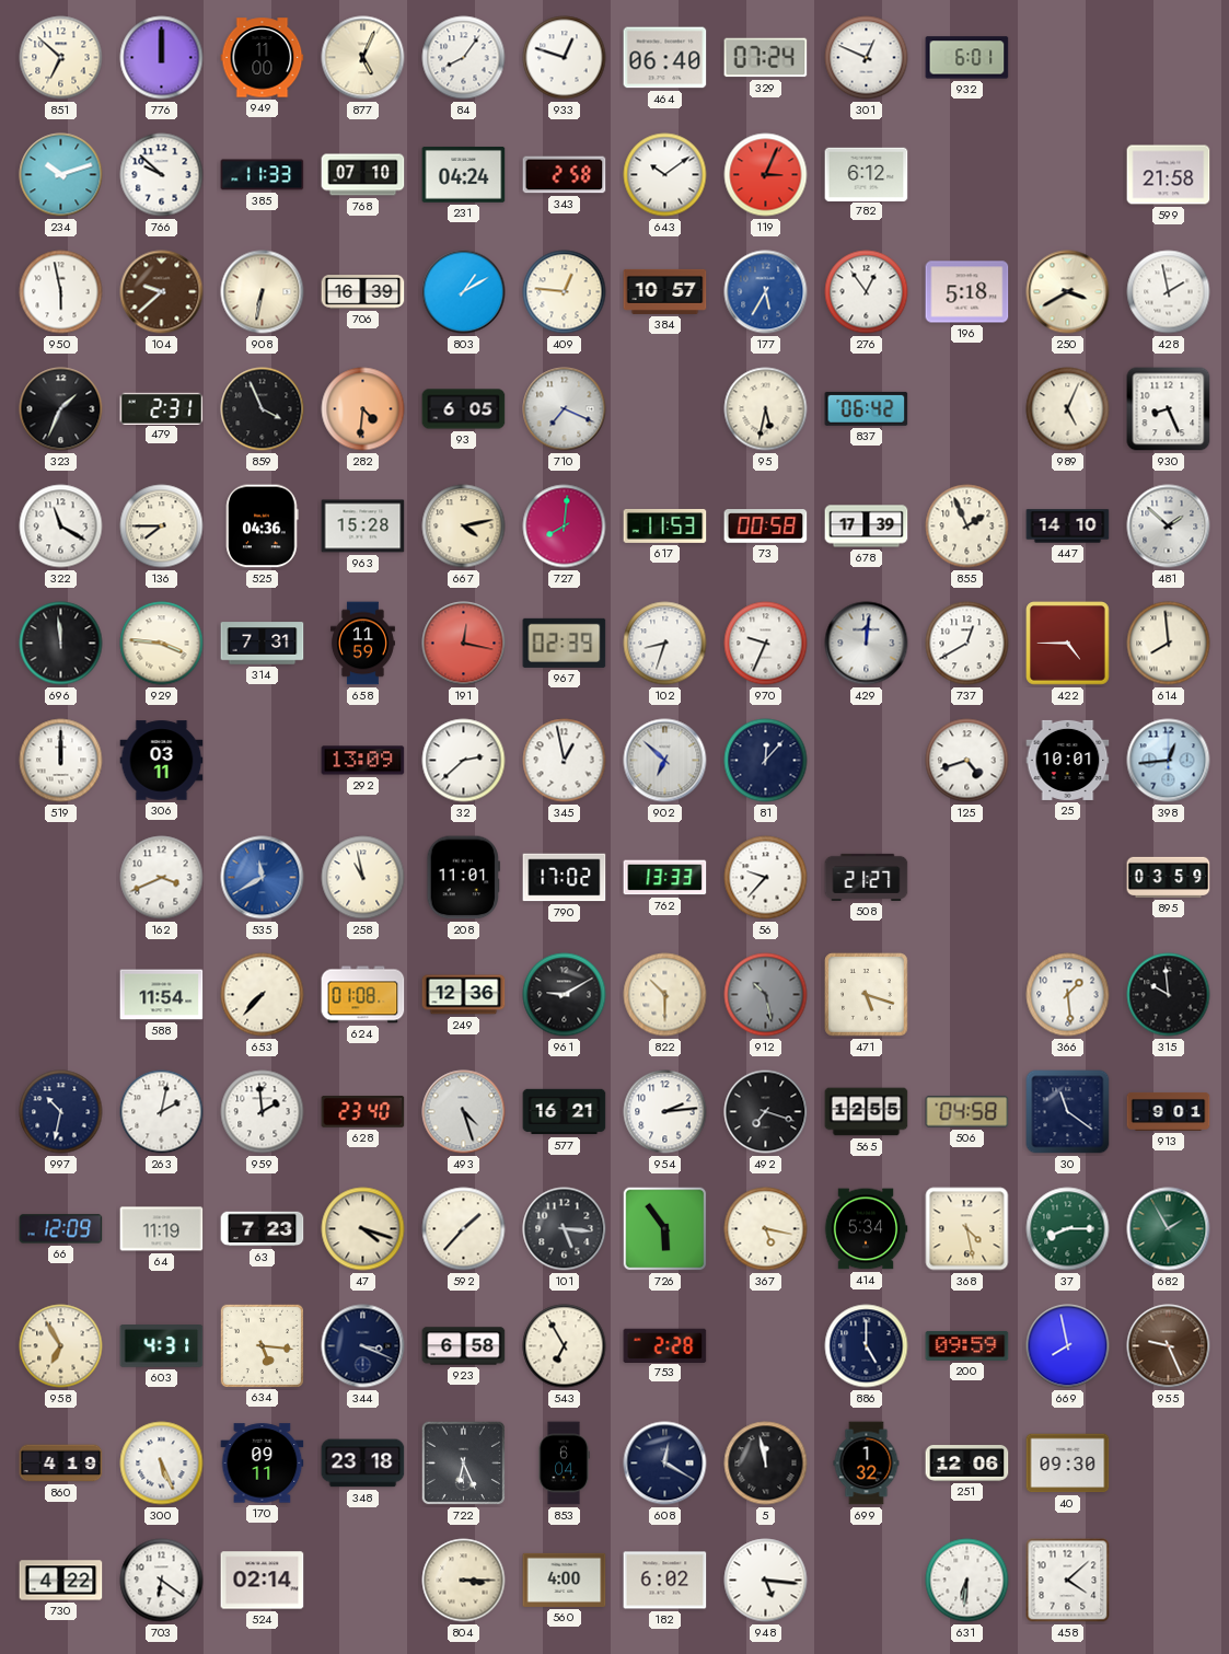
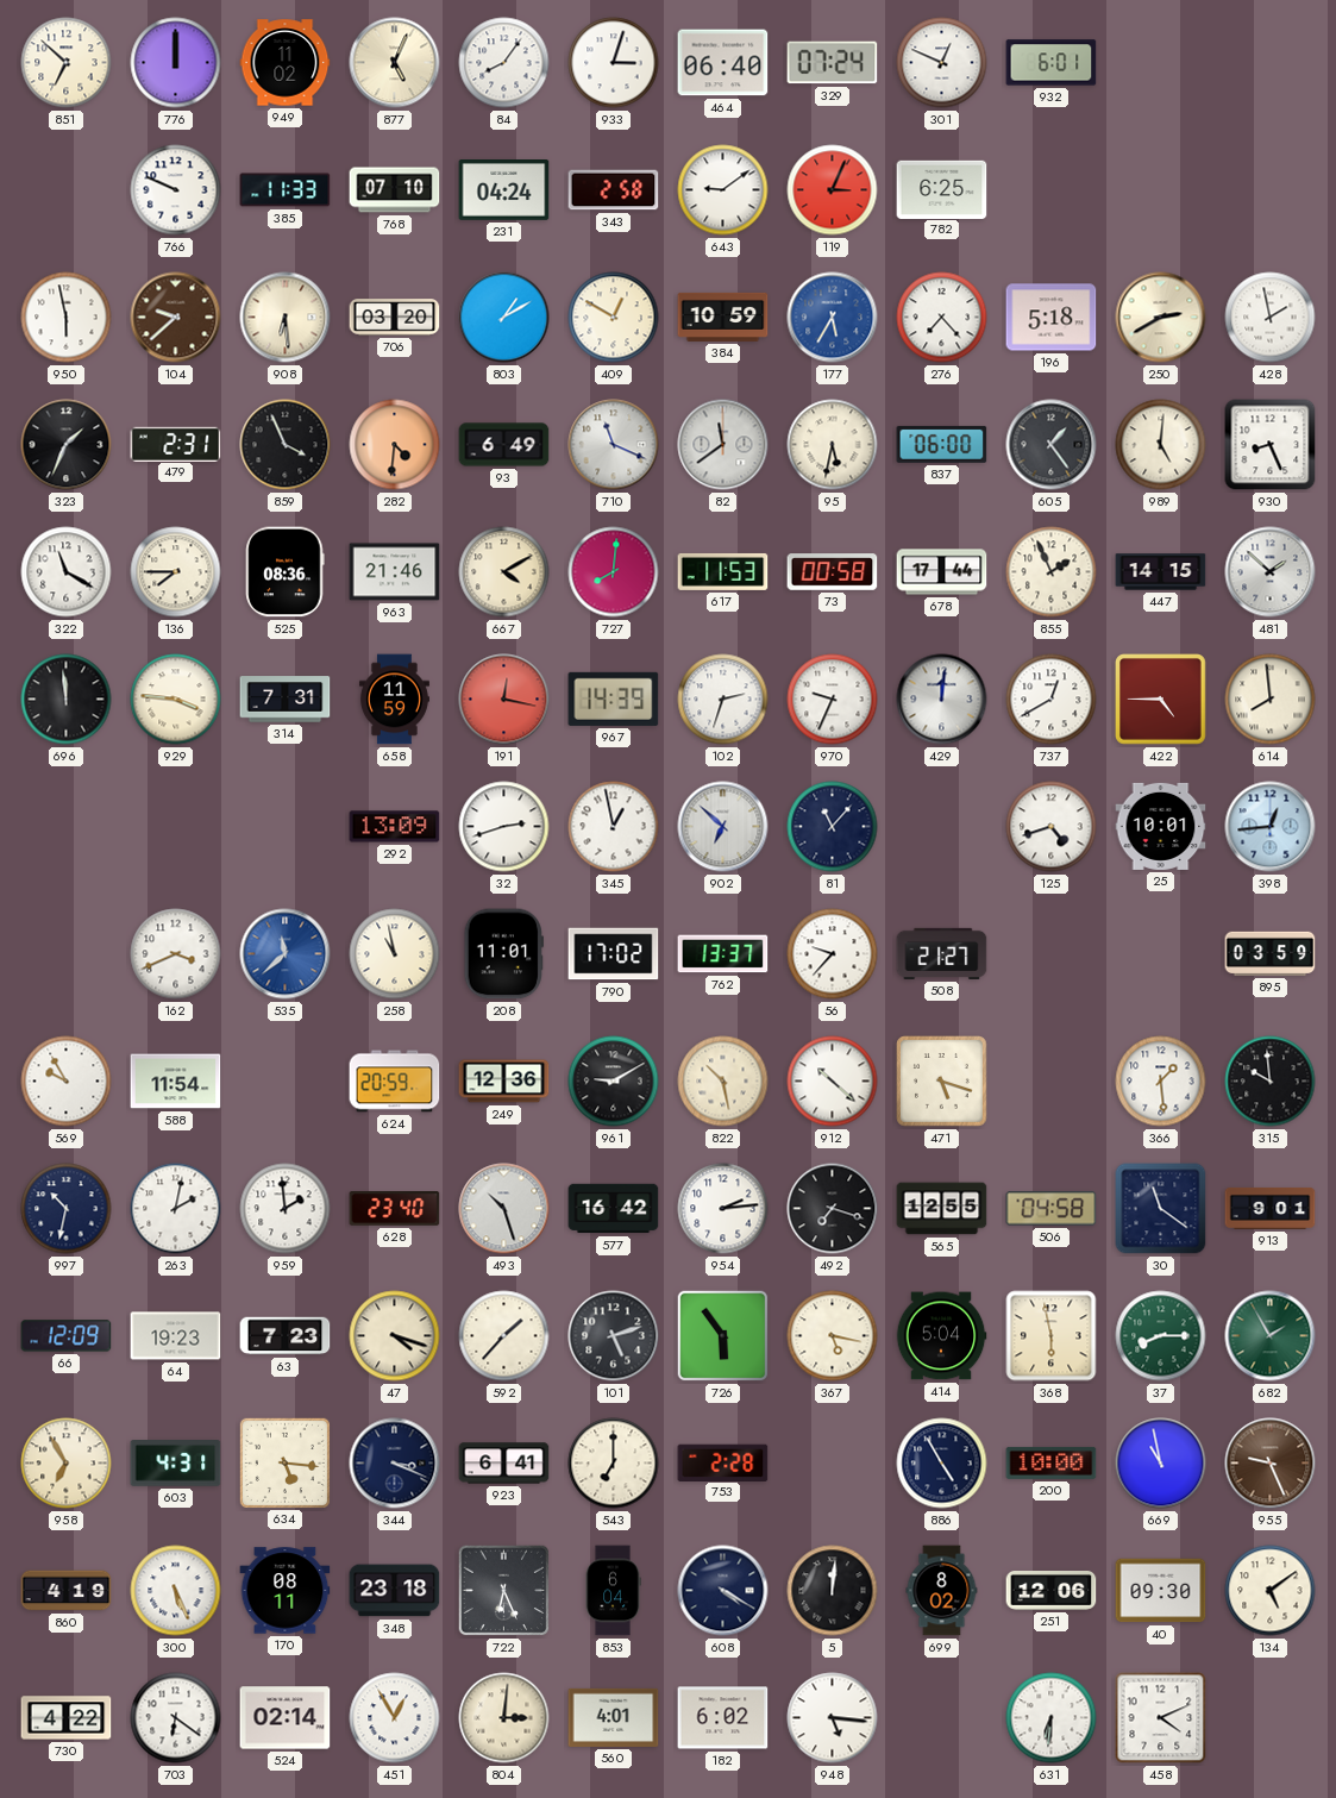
949: 11:00 -> 11:02 (286, 63)
933: 12:48 -> 3:03 (614, 63)
234: 10:12 -> none (61, 175)
766: 9:52 -> 9:49 (176, 190)
643: 10:09 -> 9:09 (723, 190)
782: 6:12 -> 6:25 (942, 189)
599: 21:58 -> none (1169, 175)
908: 6:32 -> 6:29 (286, 318)
706: 16:39 -> 03:20 (395, 318)
409: 12:46 -> 12:50 (614, 318)
384: 10:57 -> 10:59 (723, 317)
276: 12:54 -> 7:23 (942, 318)
250: 3:40 -> 2:40 (1161, 318)
93: 6:05 -> 6:49 (504, 445)
710: 7:19 -> 11:19 (614, 445)
82: none -> 11:39 (723, 445)
837: 06:42 -> 06:00 (942, 444)
605: none -> 1:24 (1052, 445)
989: 5:04 -> 5:01 (1161, 445)
525: 04:36 -> 08:36 (286, 572)
963: 15:28 -> 21:46 (395, 572)
667: 4:13 -> 4:10 (504, 572)
678: 17:39 -> 17:44 (942, 572)
447: 14:10 -> 14:15 (1161, 572)
967: 02:39 -> 14:39 (614, 698)
102: 8:33 -> 2:33 (723, 700)
519: 12:00 -> none (61, 761)
306: 03:11 -> none (162, 761)
32: 2:38 -> 2:42 (504, 827)
81: 12:07 -> 11:07 (833, 827)
535: 11:40 -> 11:38 (286, 954)
762: 13:33 -> 13:37 (723, 954)
569: none -> 9:55 (67, 1082)
653: 7:37 -> none (263, 995)
624: 01:08 -> 20:59 (395, 1082)
822: 10:30 -> 10:28 (723, 1082)
912: 10:28 -> 10:22 (833, 1082)
912 dial: grey -> white (833, 1082)
493: 4:27 -> 10:27 (504, 1209)
577: 16:21 -> 16:42 (614, 1209)
64: 11:19 -> 19:23 (176, 1336)
101: 5:16 -> 5:12 (614, 1336)
414: 5:34 -> 5:04 (941, 1336)
368: 4:28 -> 5:58 (1052, 1336)
923: 6:58 -> 6:41 (504, 1464)
543: 6:55 -> 7:00 (614, 1464)
886: 5:00 -> 4:55 (942, 1464)
200: 09:59 -> 10:00 (1052, 1462)
669: 7:58 -> 10:58 (1161, 1464)
170: 09:11 -> 08:11 (286, 1591)
608: 12:20 -> 4:20 (723, 1591)
5: 11:58 -> 12:01 (833, 1591)
699: 1:32 -> 8:02 (942, 1591)
134: none -> 5:09 (1271, 1591)
451: none -> 12:55 (395, 1718)
804: 3:15 -> 3:01 (504, 1718)
560: 4:00 -> 4:01 (614, 1717)
458: 4:08 -> 4:11 (1161, 1718)
